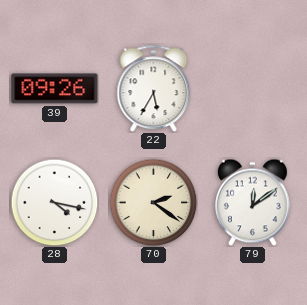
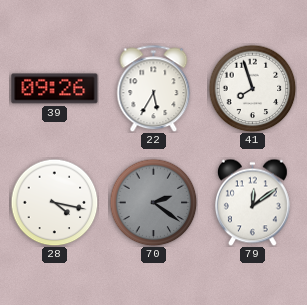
41: none -> 7:57 (252, 88)
70 dial: cream -> grey (153, 202)
